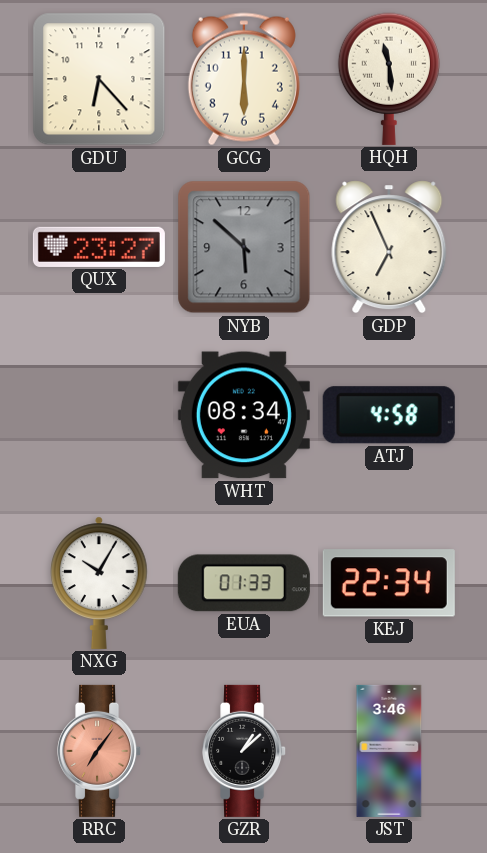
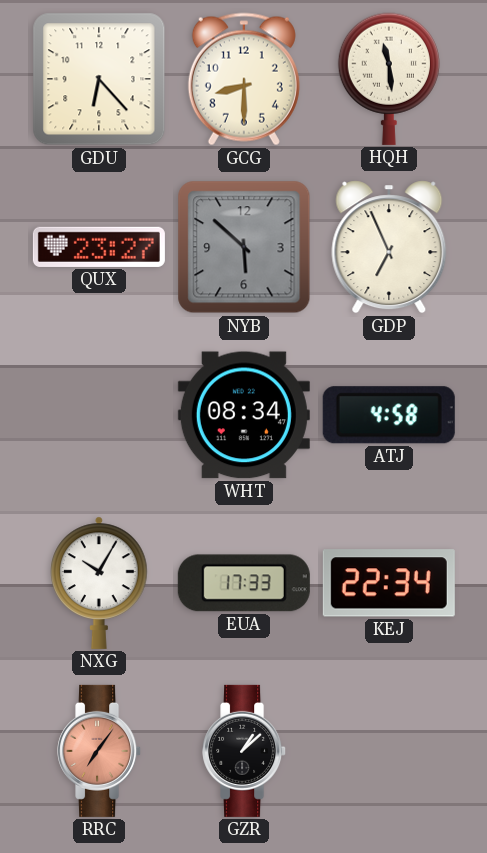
GCG: 6:00 -> 8:30 (244, 79)
EUA: 01:33 -> 17:33 (244, 583)
JST: 3:46 -> none (389, 751)
